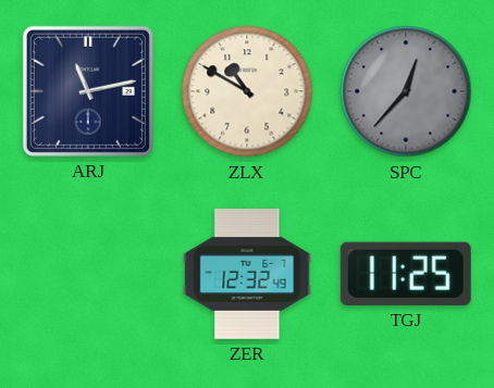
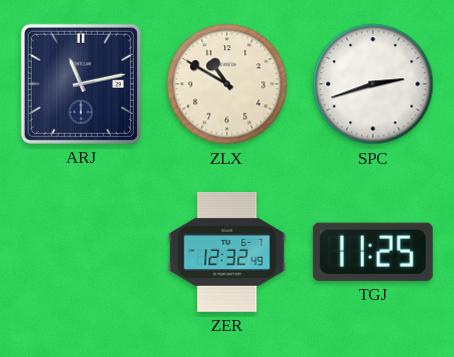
SPC: 12:37 -> 2:42 (373, 84)
SPC dial: grey -> white (373, 84)
